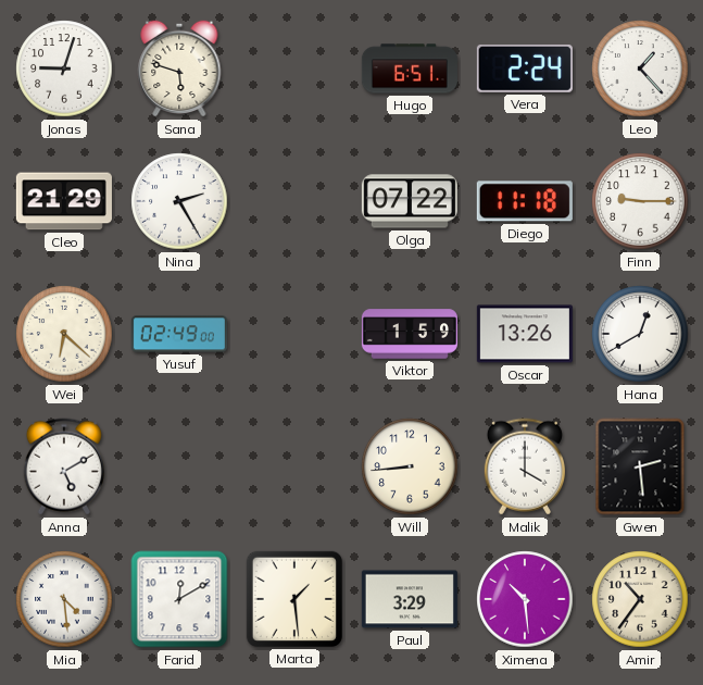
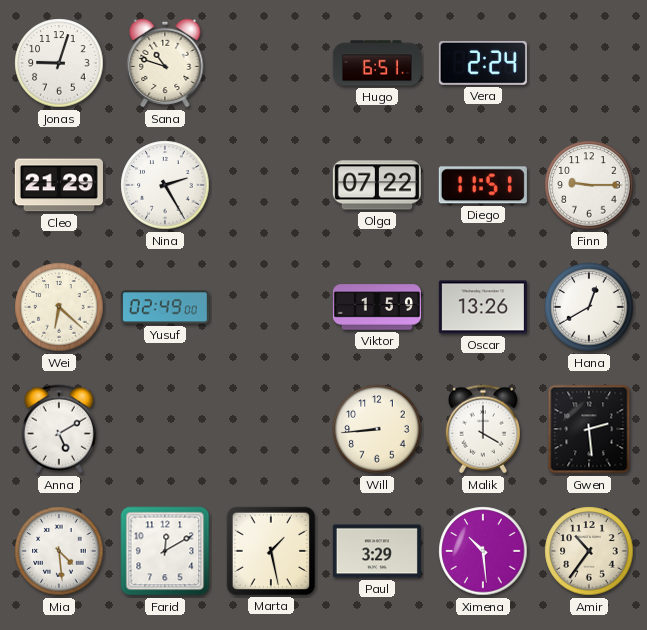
Sana: 5:48 -> 10:48 (165, 63)
Leo: 1:23 -> none (640, 68)
Diego: 11:18 -> 11:51 (483, 185)
Marta: 1:29 -> 1:28 (271, 551)
